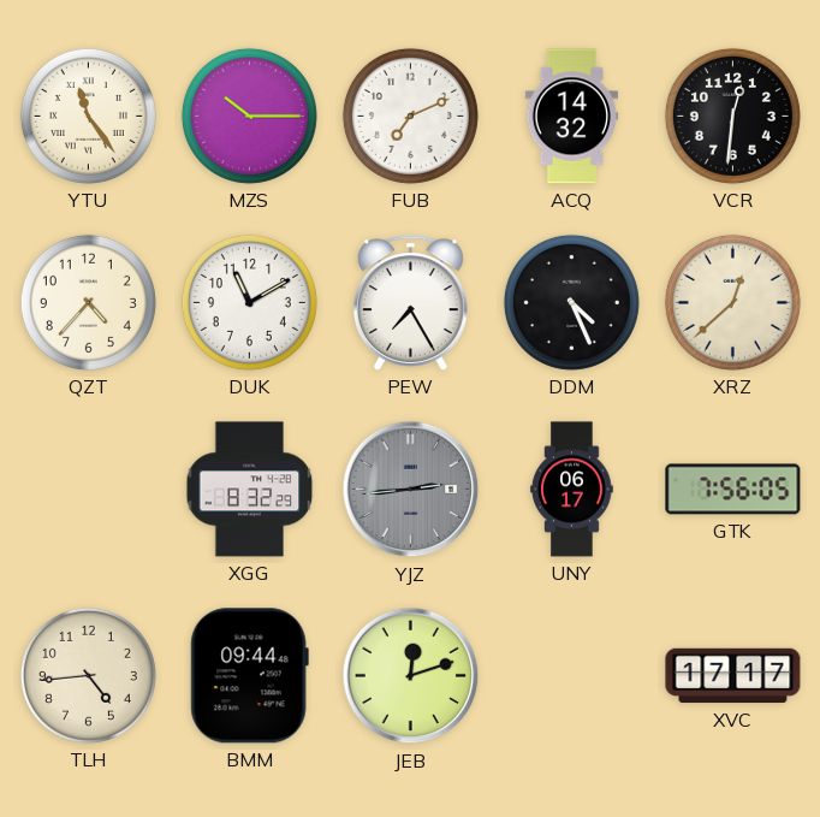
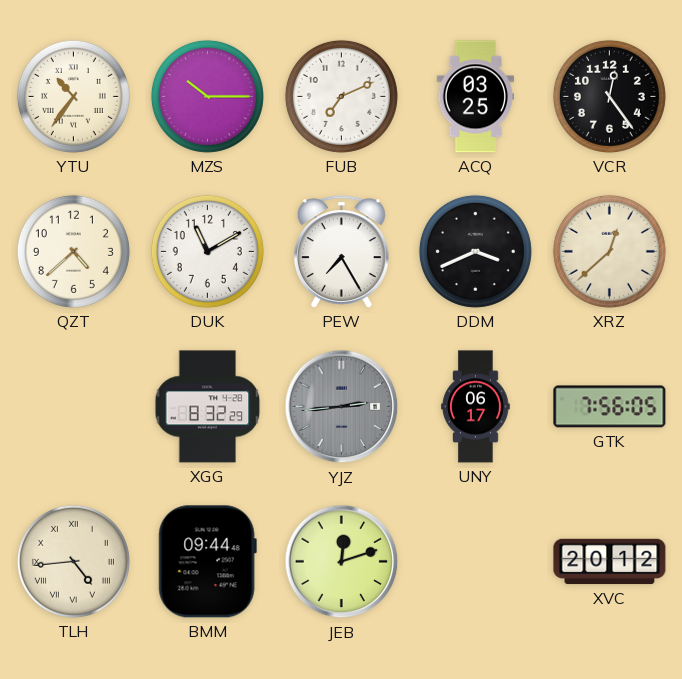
YTU: 11:24 -> 10:36 (73, 96)
ACQ: 14:32 -> 03:25 (476, 97)
VCR: 12:31 -> 12:24 (609, 96)
QZT: 4:37 -> 4:38 (73, 251)
DDM: 4:26 -> 3:41 (475, 251)
TLH numerals: Arabic -> Roman (73, 561)
XVC: 17:17 -> 20:12 (610, 562)
